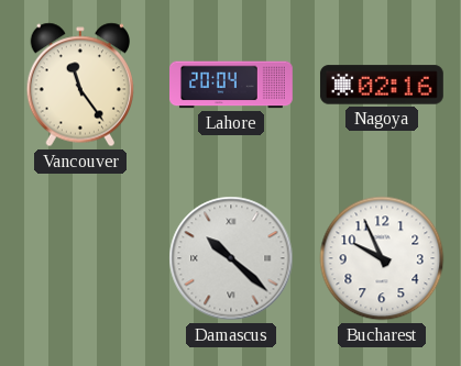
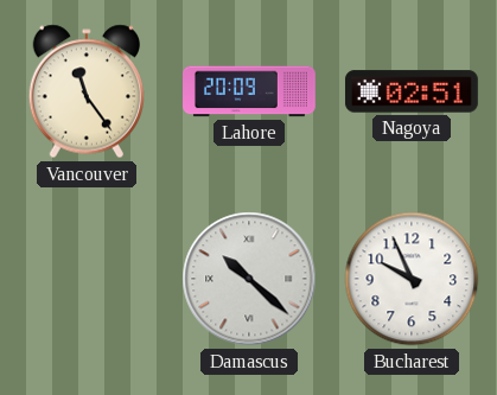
Lahore: 20:04 -> 20:09 (250, 91)
Nagoya: 02:16 -> 02:51 (412, 91)
